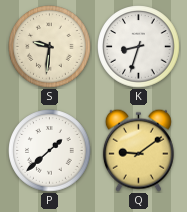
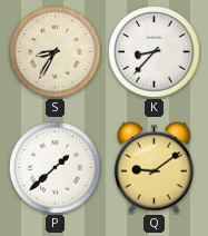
S: 9:31 -> 8:35 (56, 52)
K: 8:33 -> 8:37 (155, 52)
